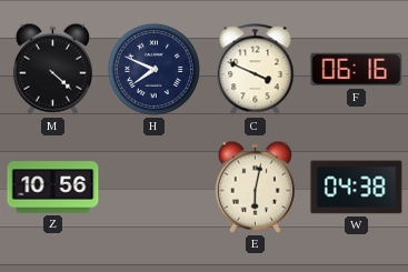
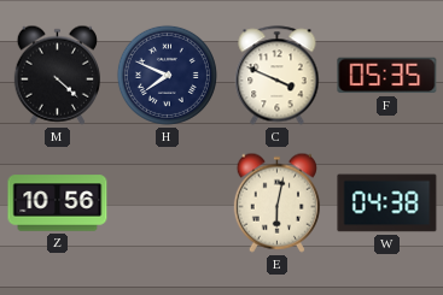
F: 06:16 -> 05:35 (387, 76)
